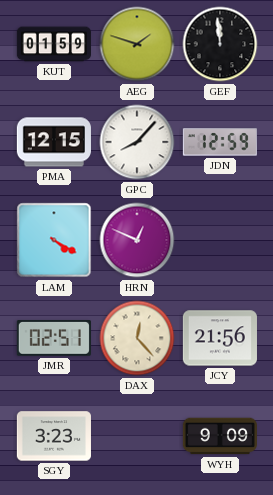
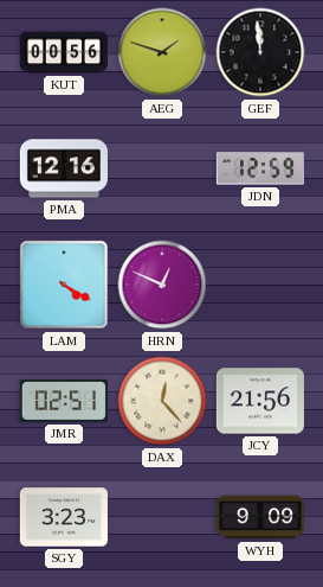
KUT: 01:59 -> 00:56 (63, 52)
PMA: 12:15 -> 12:16 (64, 168)
GPC: 8:07 -> none (137, 142)
